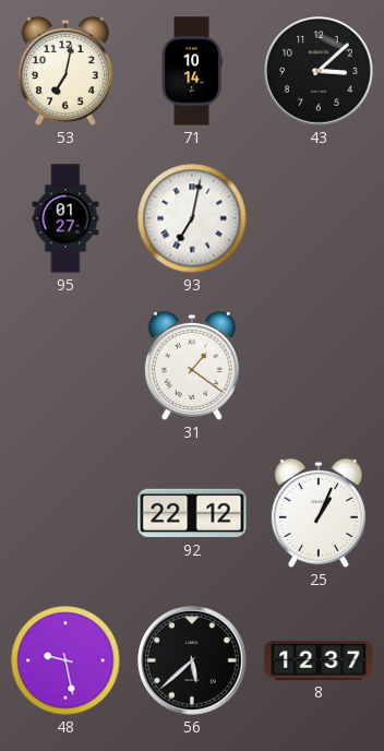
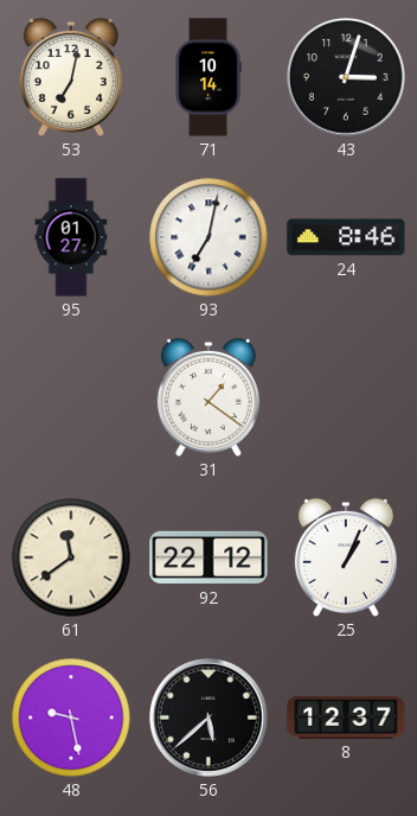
43: 3:08 -> 3:03 (346, 77)
24: none -> 8:46 (346, 237)
61: none -> 11:39 (71, 557)
